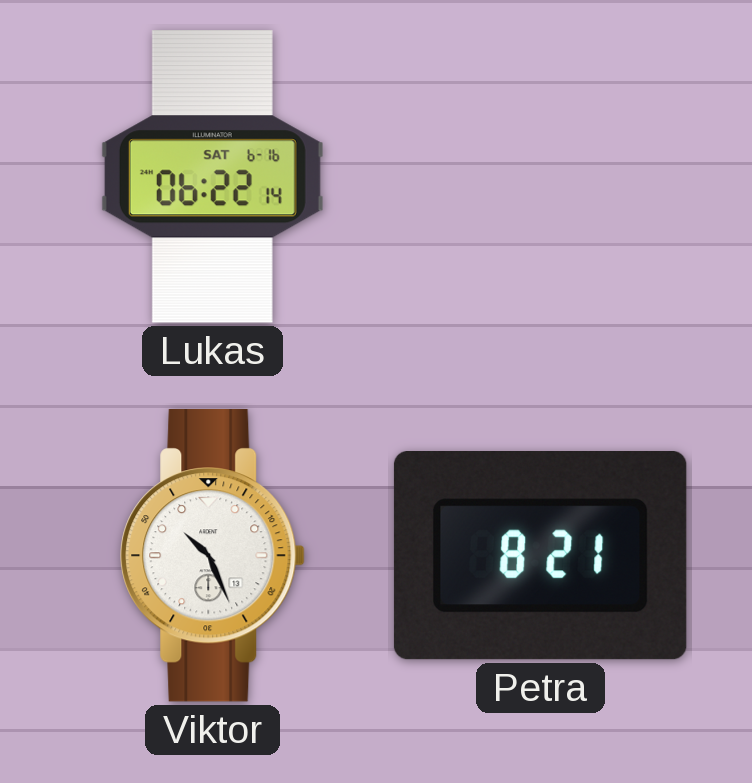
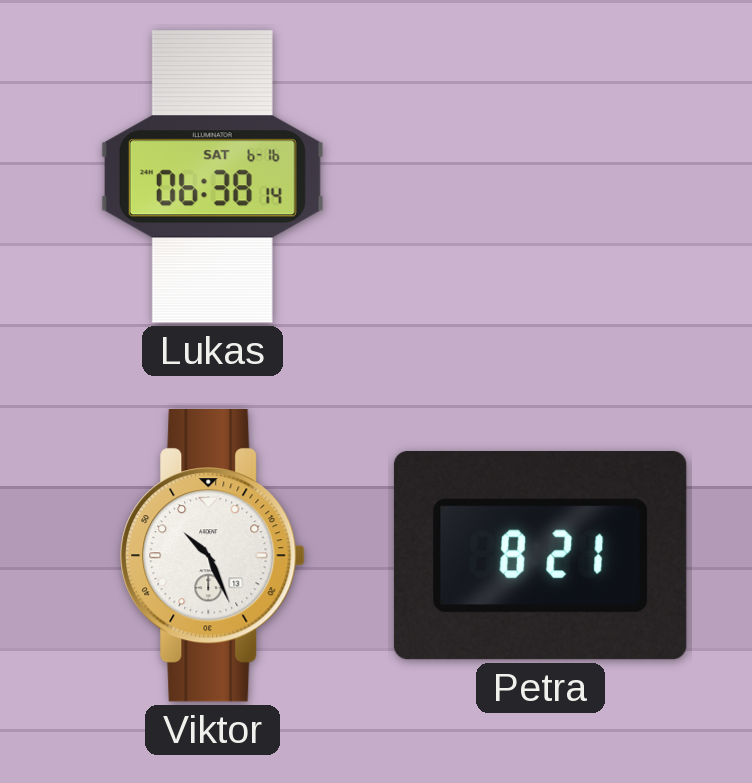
Lukas: 06:22 -> 06:38 (212, 177)
